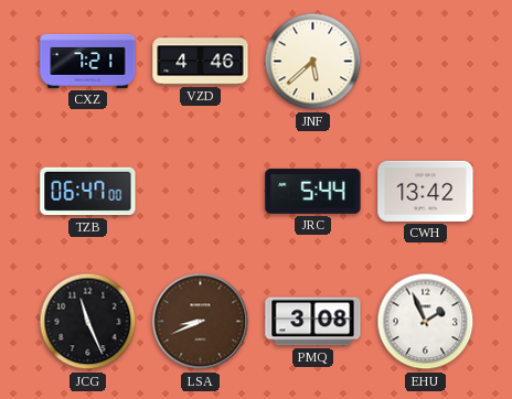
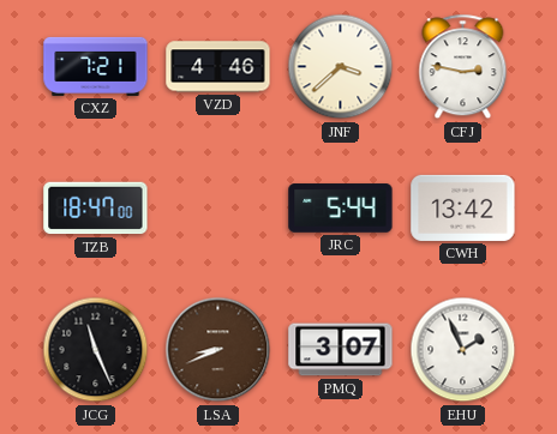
JNF: 5:38 -> 3:38 (341, 67)
CFJ: none -> 2:47 (463, 67)
TZB: 06:47 -> 18:47 (96, 209)
PMQ: 3:08 -> 3:07 (341, 350)
